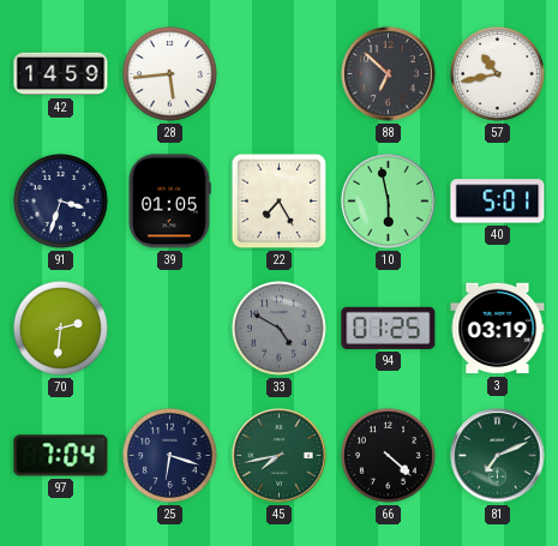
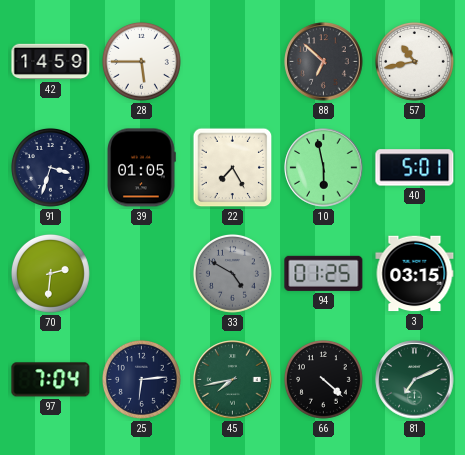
28: 5:44 -> 5:45 (141, 61)
3: 03:19 -> 03:15 (415, 274)
25: 6:18 -> 6:14 (141, 379)
